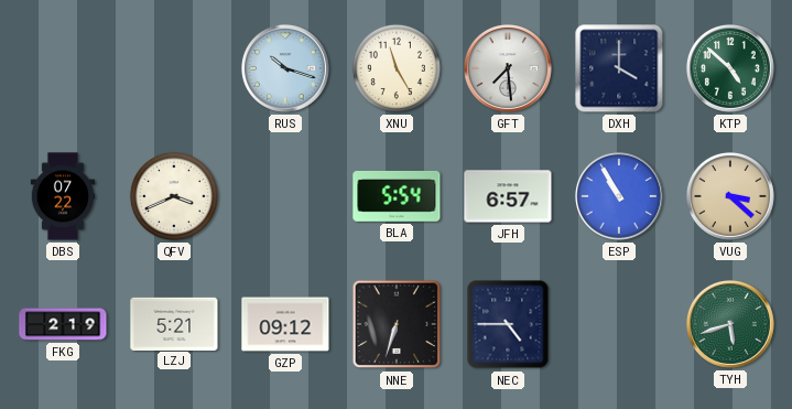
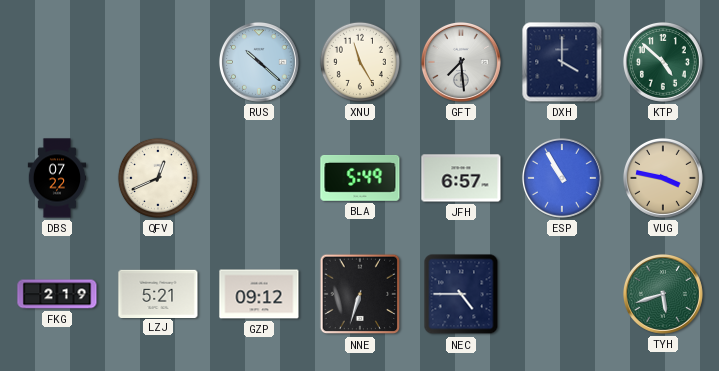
RUS: 10:18 -> 10:22 (259, 62)
QFV: 3:41 -> 12:41 (158, 178)
BLA: 5:54 -> 5:49 (360, 178)
VUG: 3:22 -> 3:47 (663, 178)
